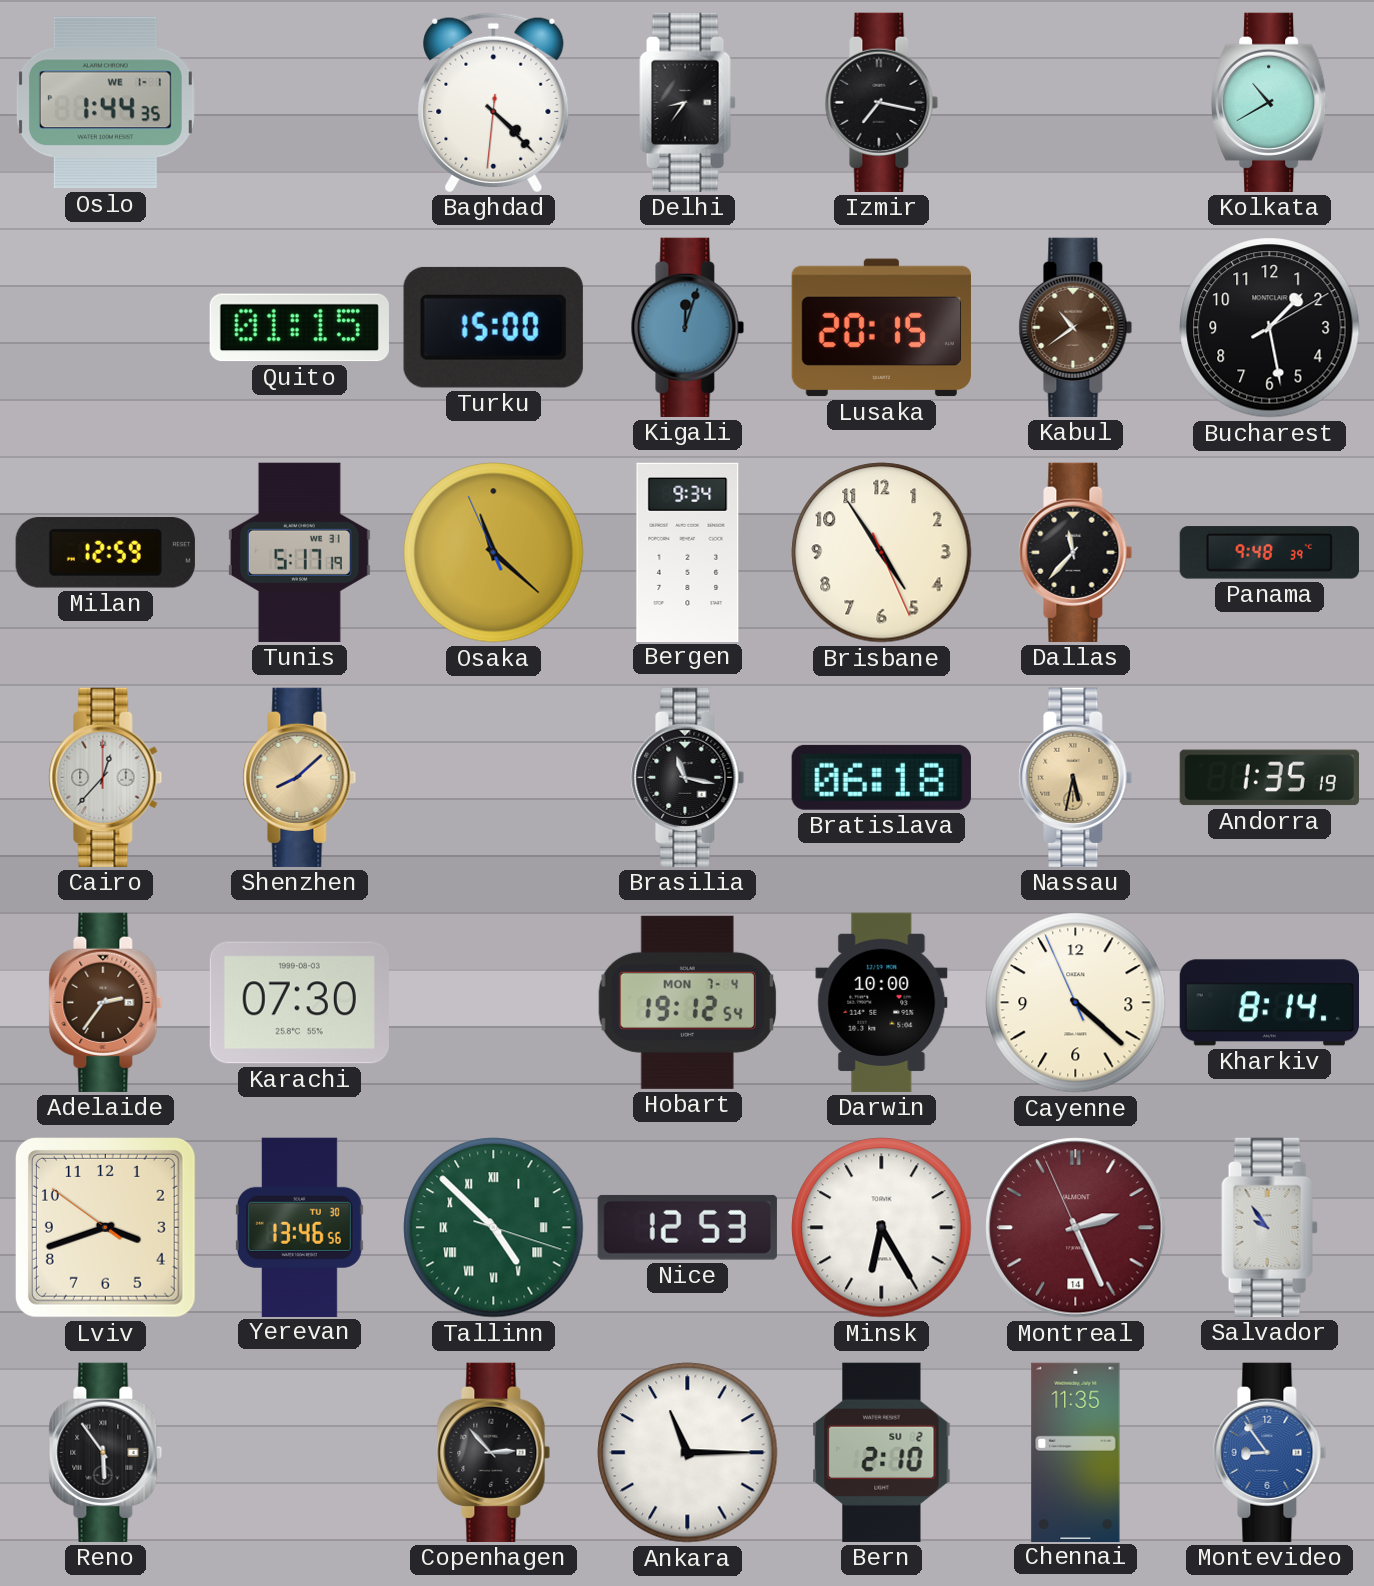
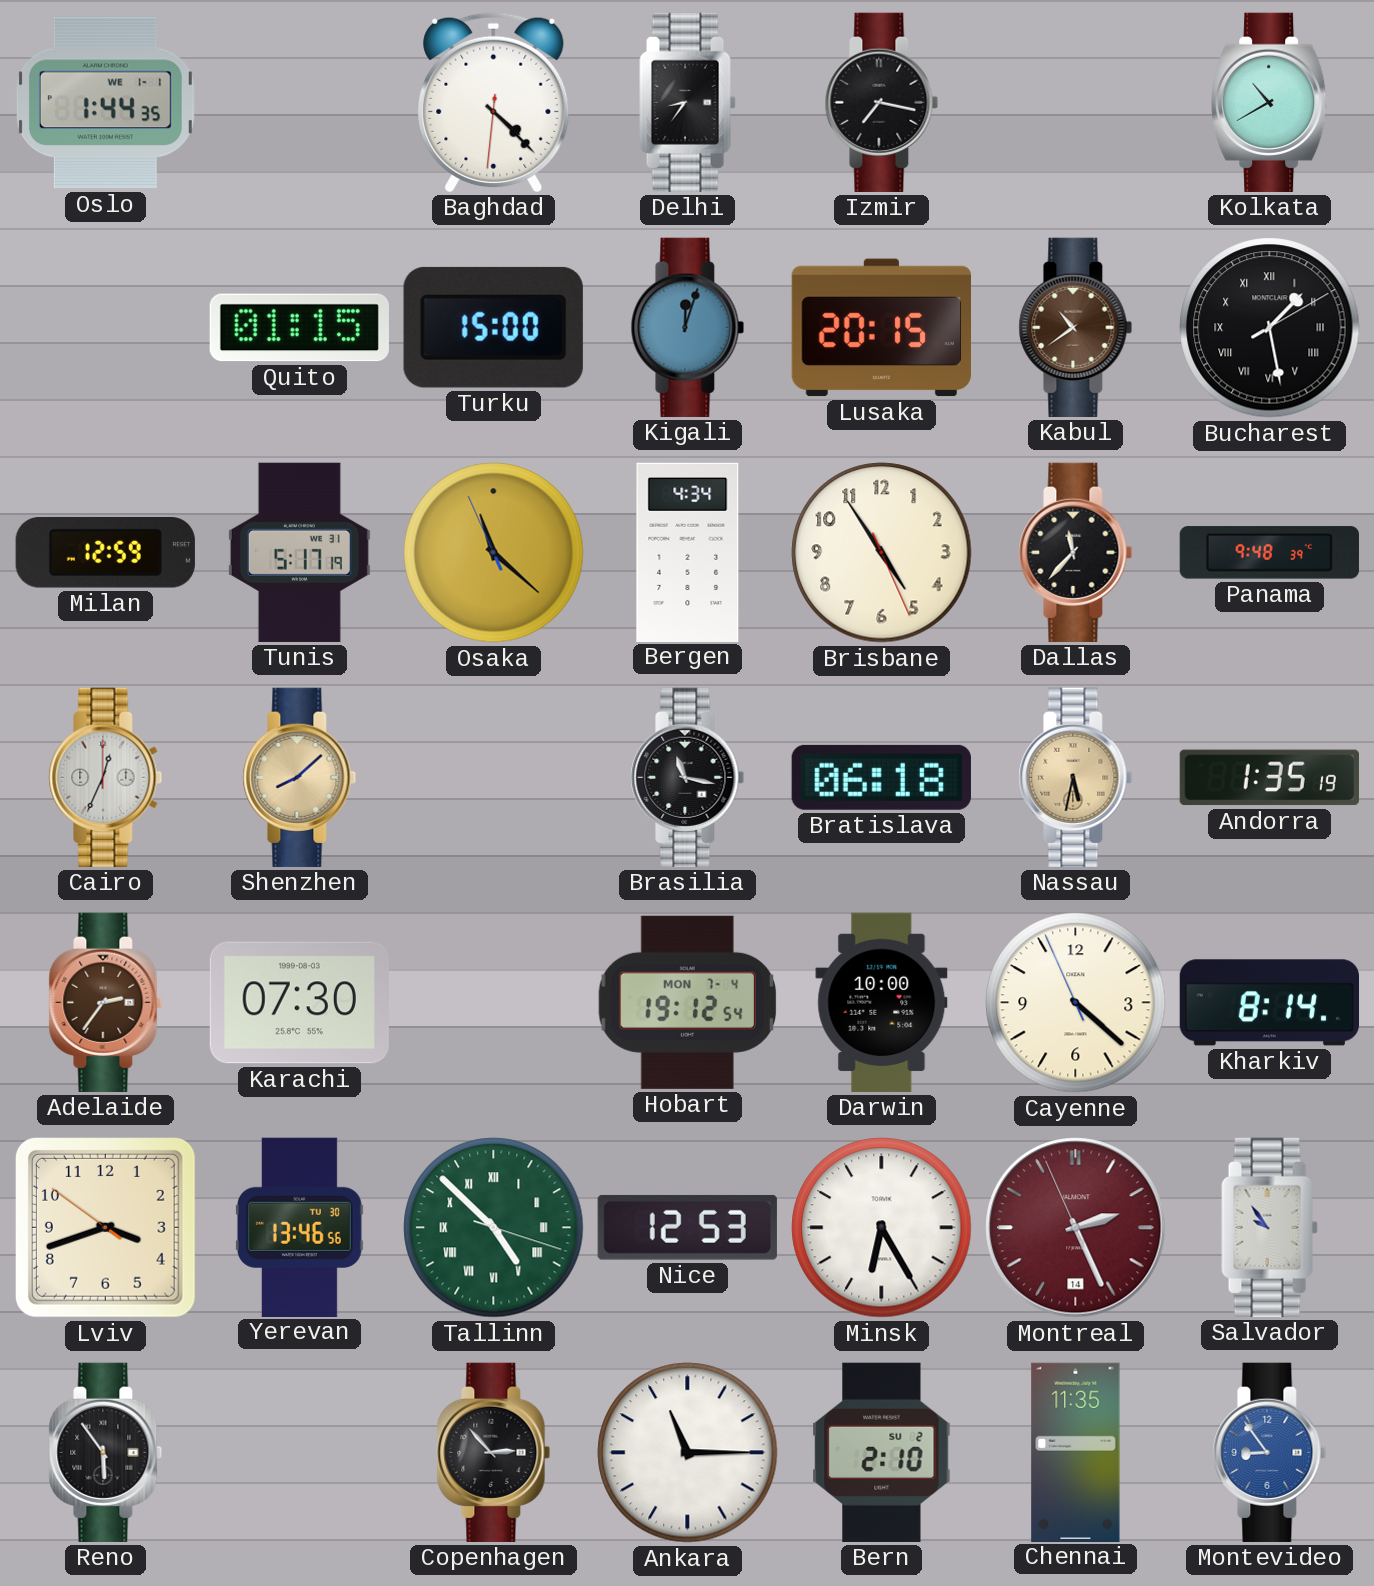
Bucharest numerals: Arabic -> Roman (1270, 328)
Bergen: 9:34 -> 4:34 (688, 552)
Cairo: 12:37 -> 12:34 (106, 777)
